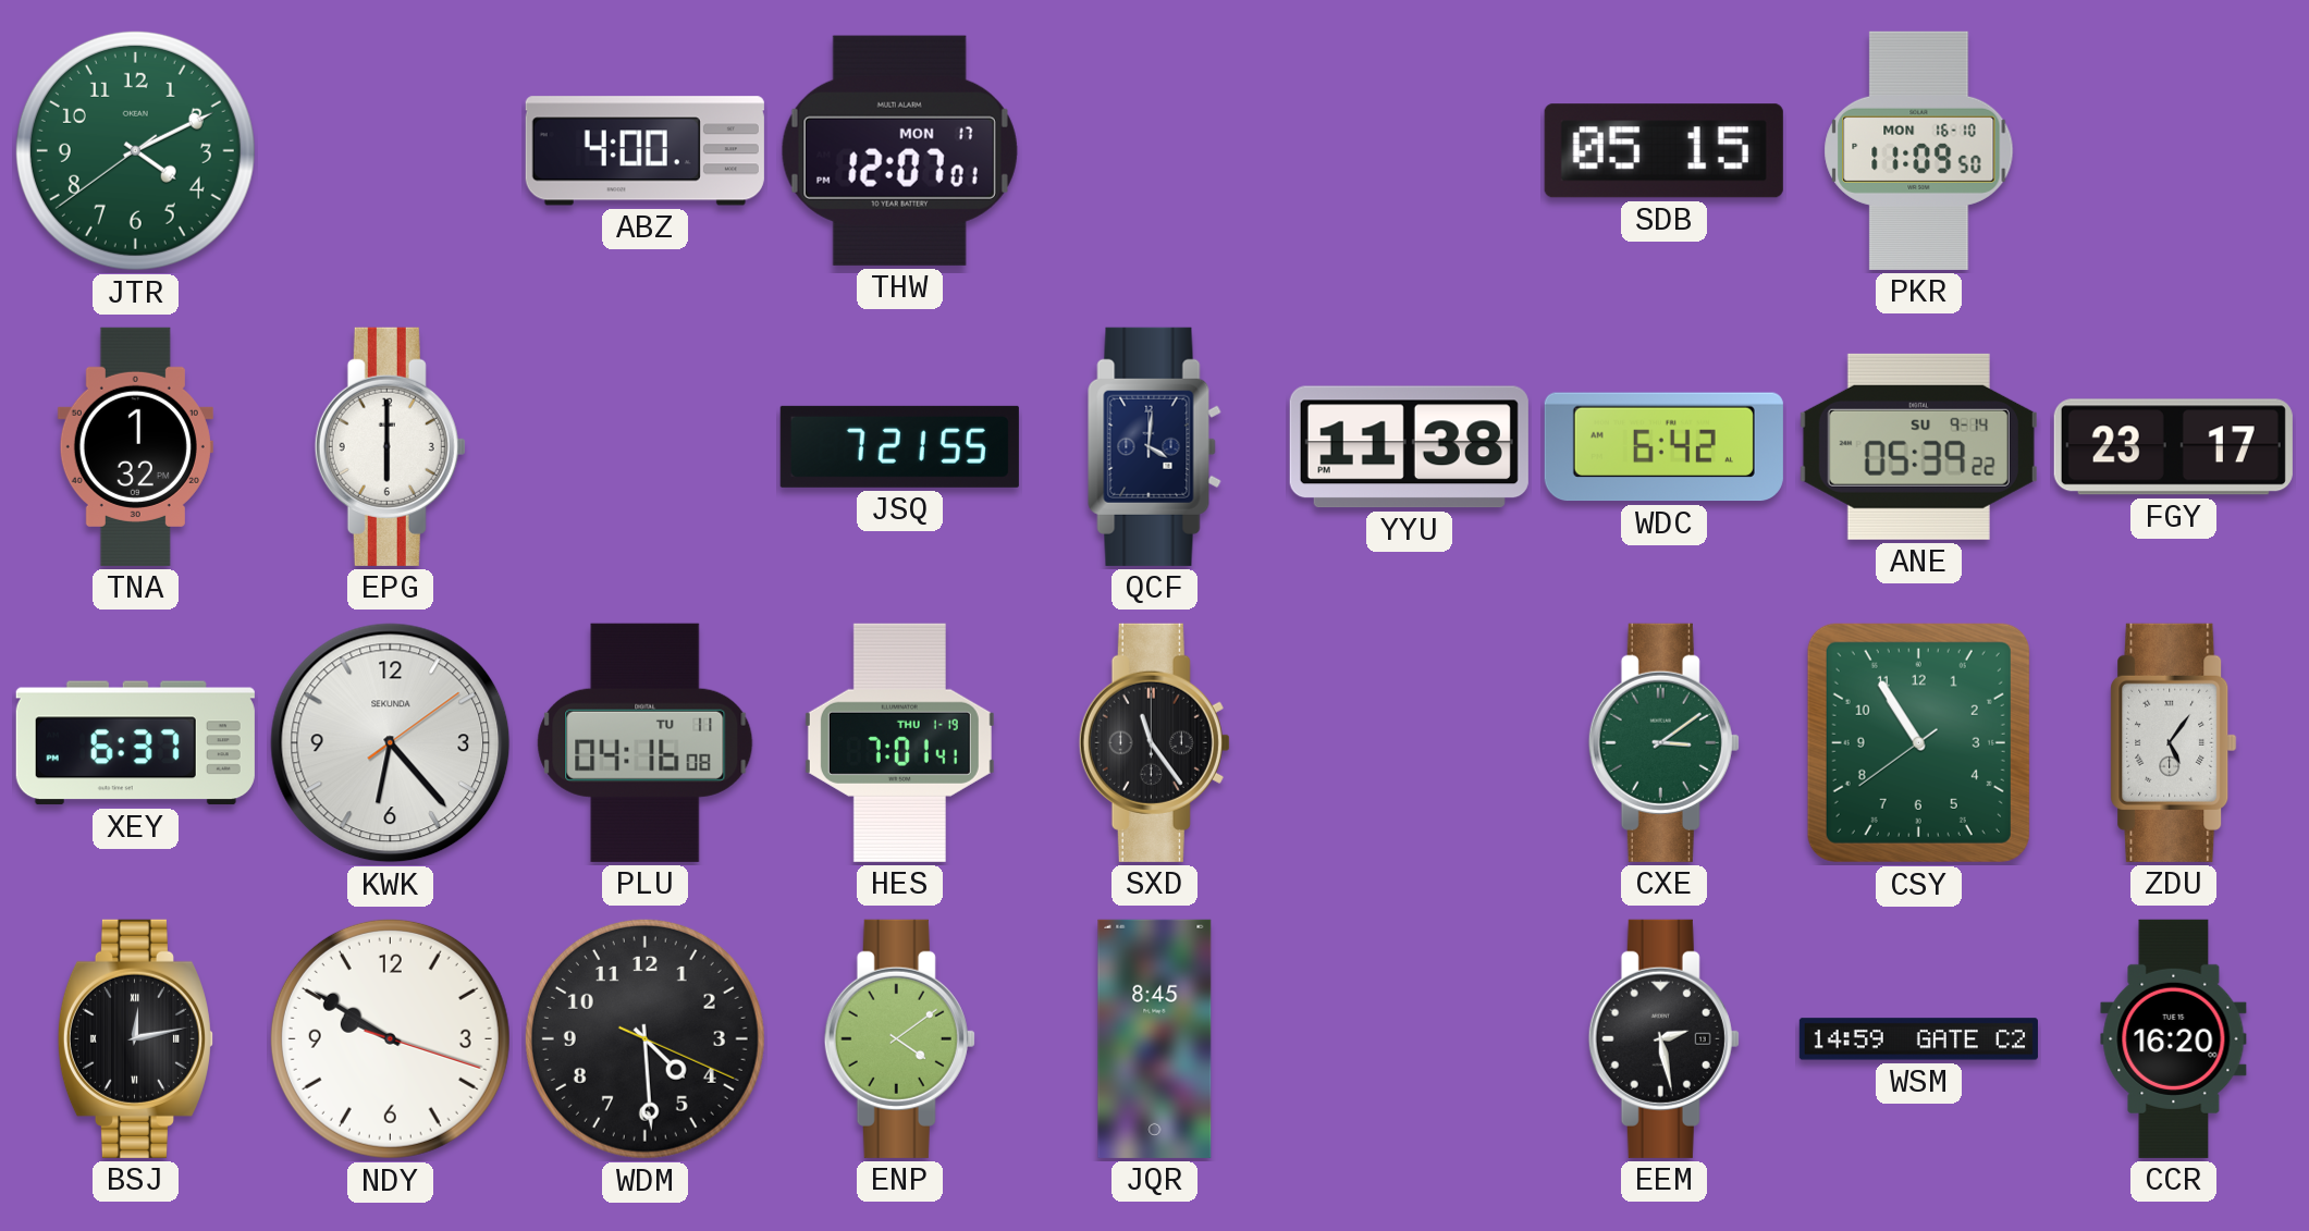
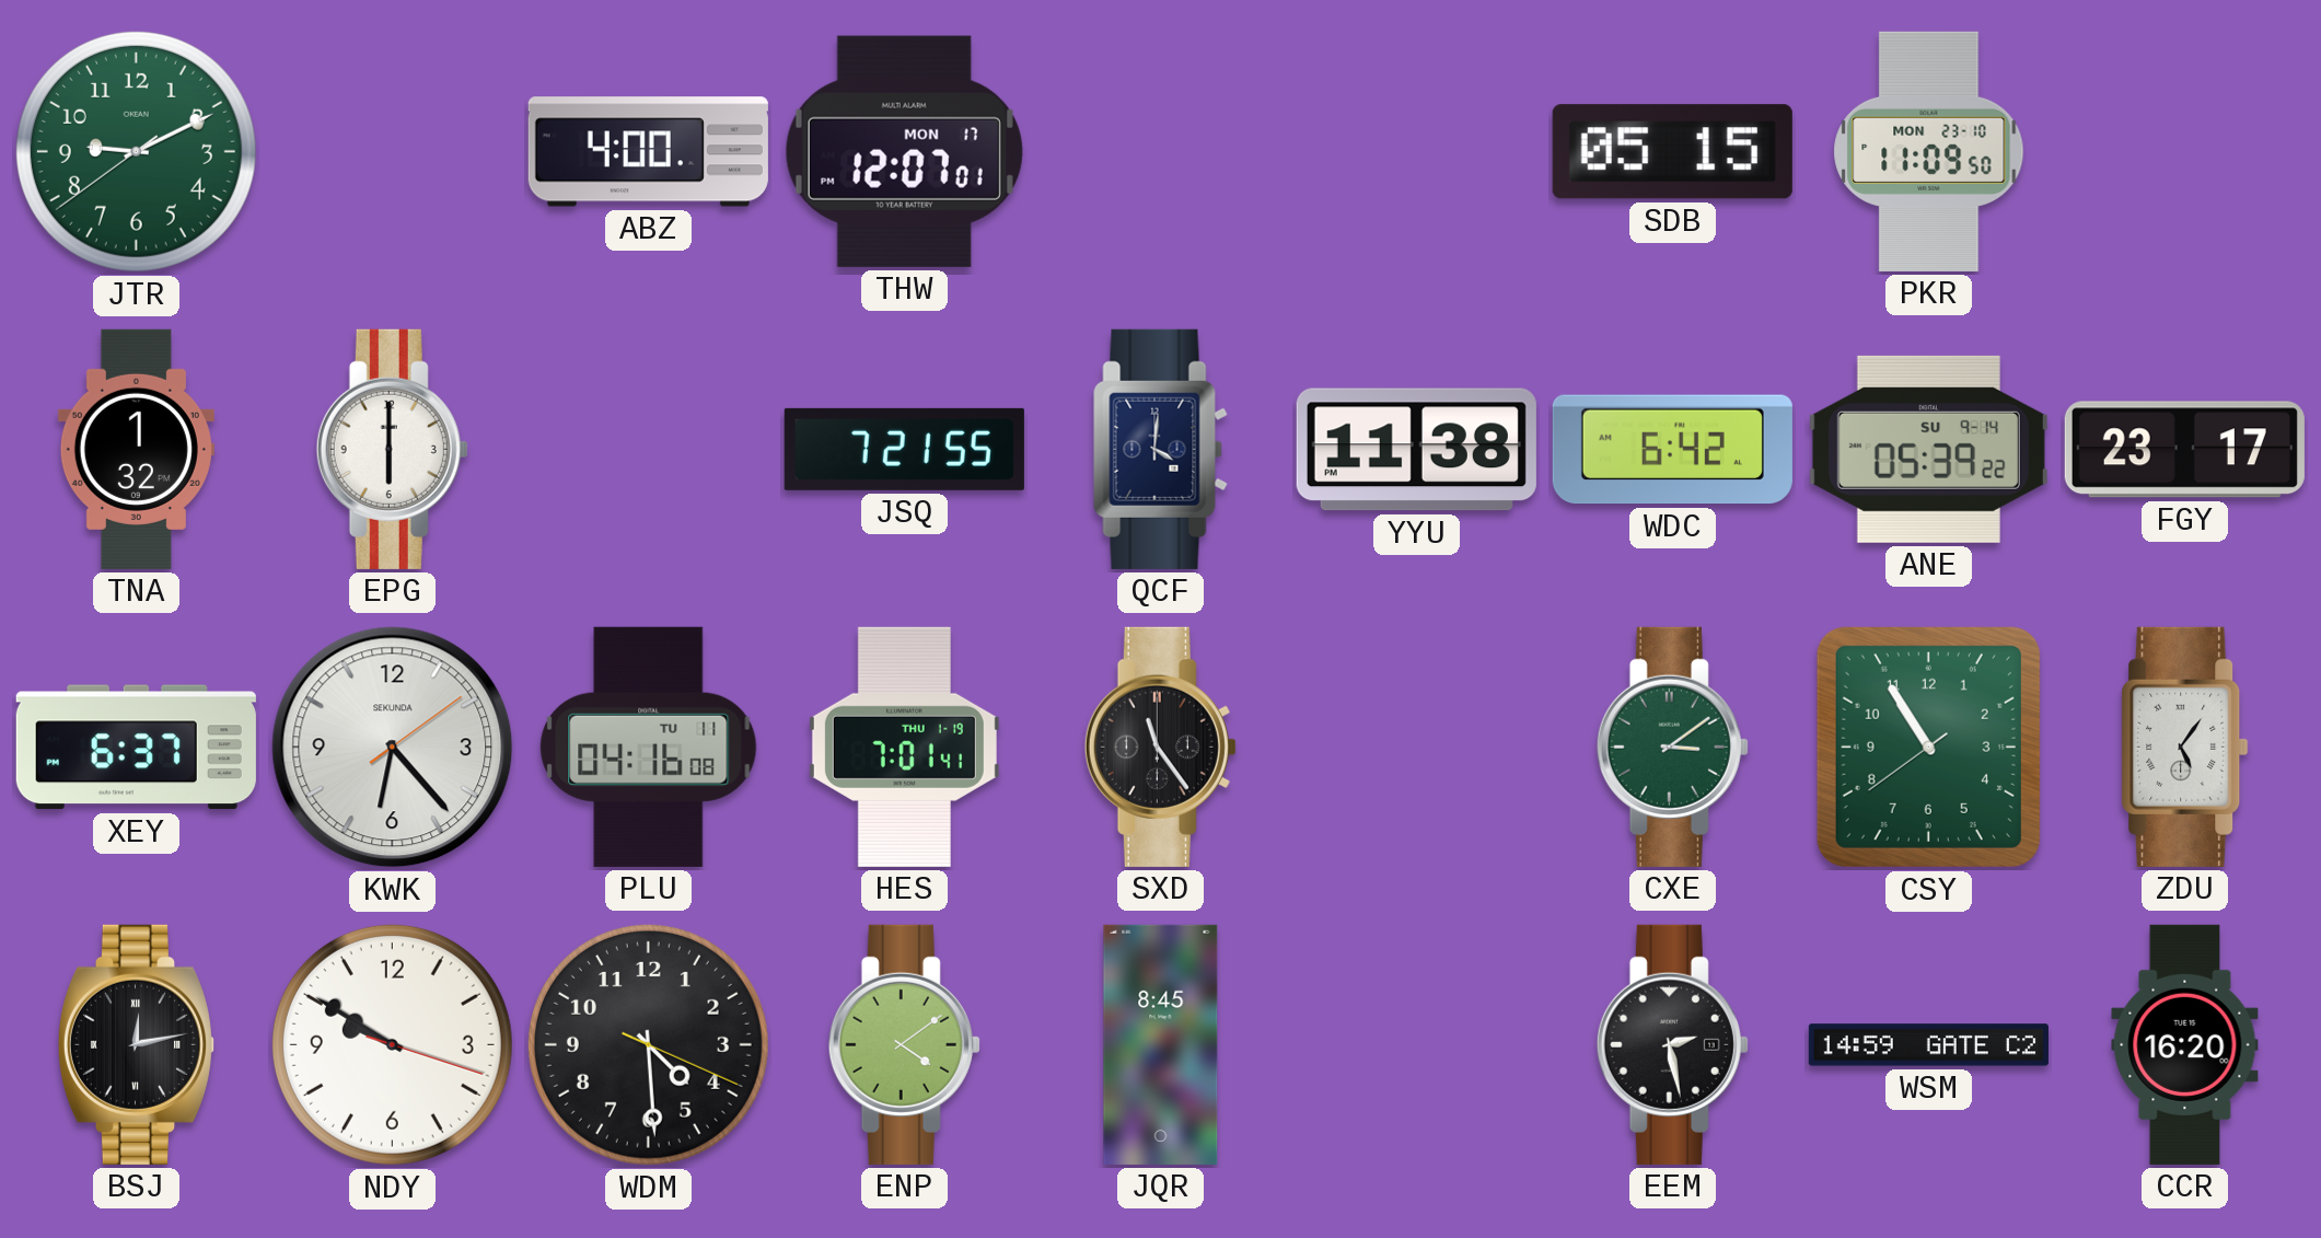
JTR: 4:10 -> 9:10 (136, 151)
PKR date: MON 16-10 -> MON 23-10 (1929, 151)
